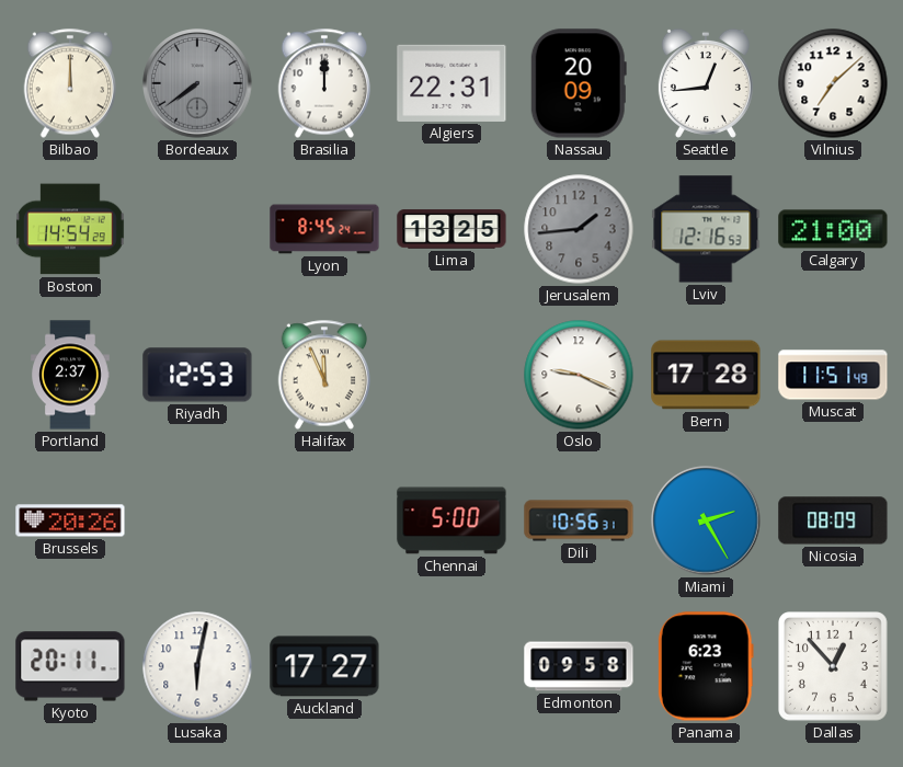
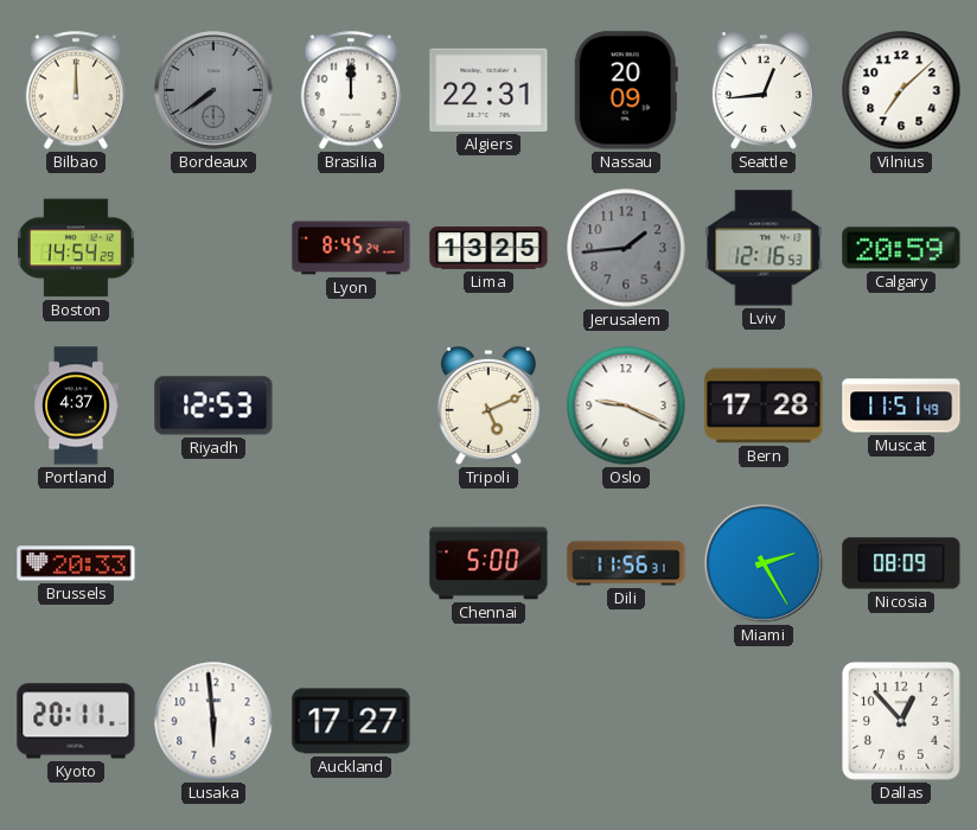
Calgary: 21:00 -> 20:59 (901, 248)
Portland: 2:37 -> 4:37 (76, 406)
Halifax: 11:56 -> none (324, 375)
Tripoli: none -> 5:11 (489, 406)
Brussels: 20:26 -> 20:33 (76, 563)
Dili: 10:56 -> 11:56 (626, 563)
Lusaka: 6:02 -> 5:59 (213, 721)
Edmonton: 09:58 -> none (579, 666)
Panama: 6:23 -> none (706, 666)
